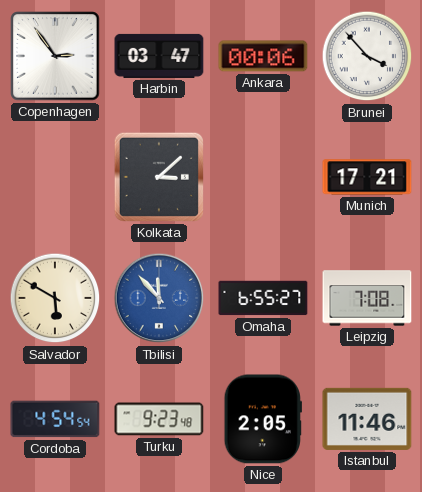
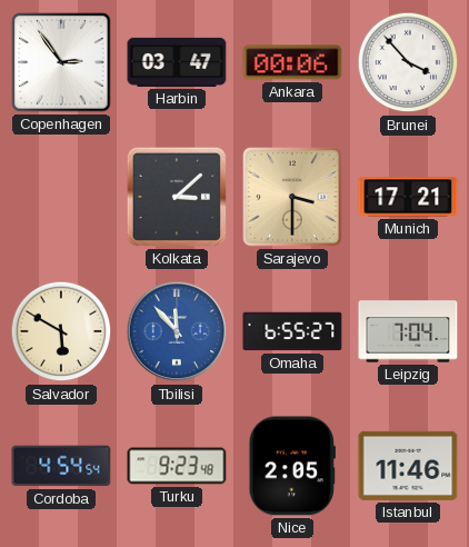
Sarajevo: none -> 3:30 (292, 197)
Leipzig: 7:08 -> 7:04 (408, 331)
